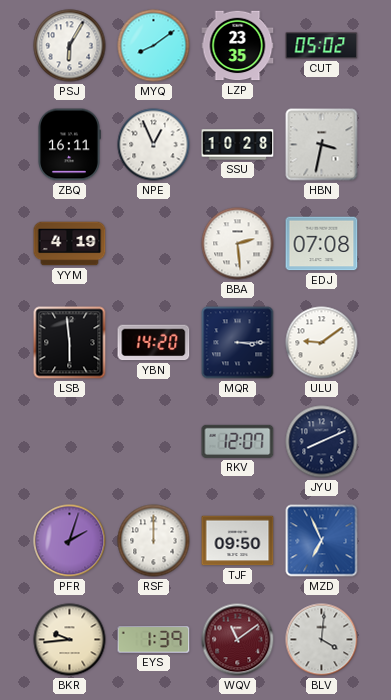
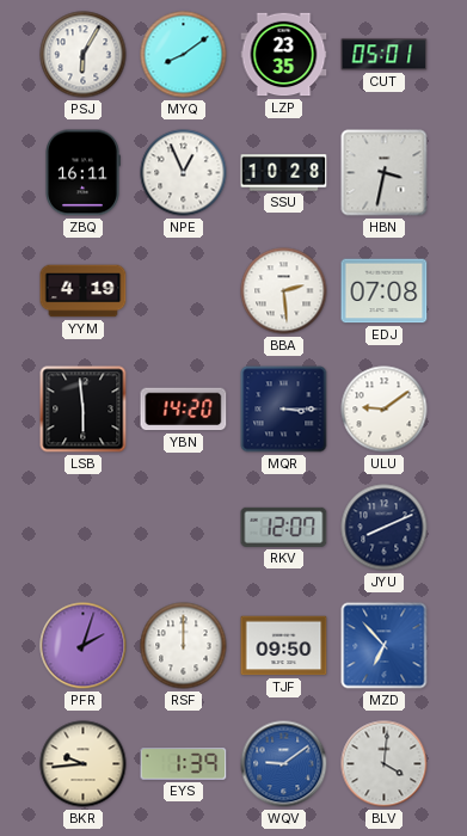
CUT: 05:02 -> 05:01 (385, 55)
MZD: 6:56 -> 6:53 (385, 646)
WQV: 11:09 -> 9:09 (284, 764)
WQV dial: burgundy -> blue (284, 764)
